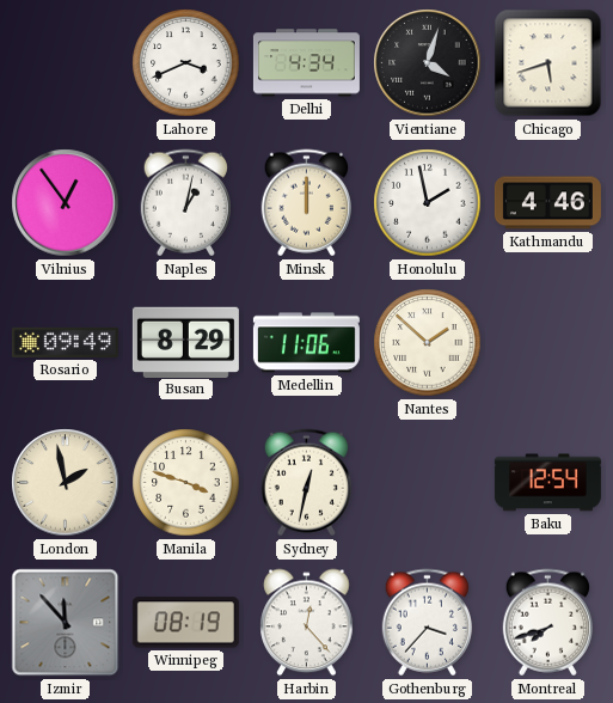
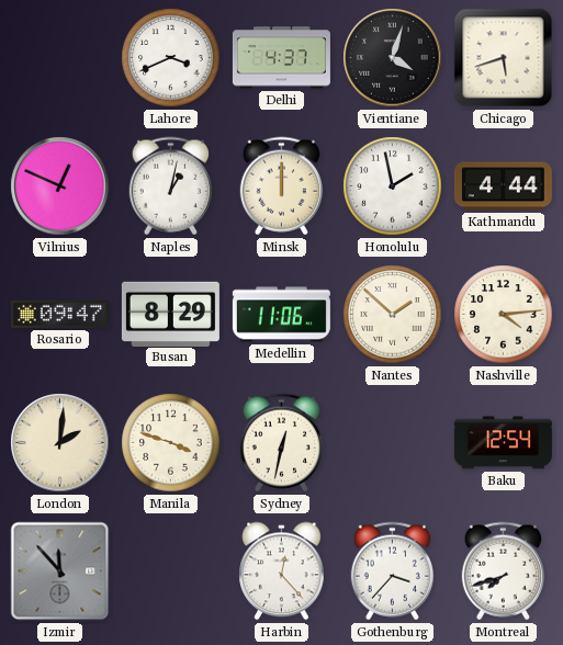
Delhi: 4:34 -> 4:37 (281, 58)
Vilnius: 12:54 -> 12:49 (60, 186)
Kathmandu: 4:46 -> 4:44 (503, 186)
Rosario: 09:49 -> 09:47 (59, 314)
Nashville: none -> 4:14 (504, 315)
London: 1:58 -> 2:01 (60, 443)
Winnipeg: 08:19 -> none (185, 623)
